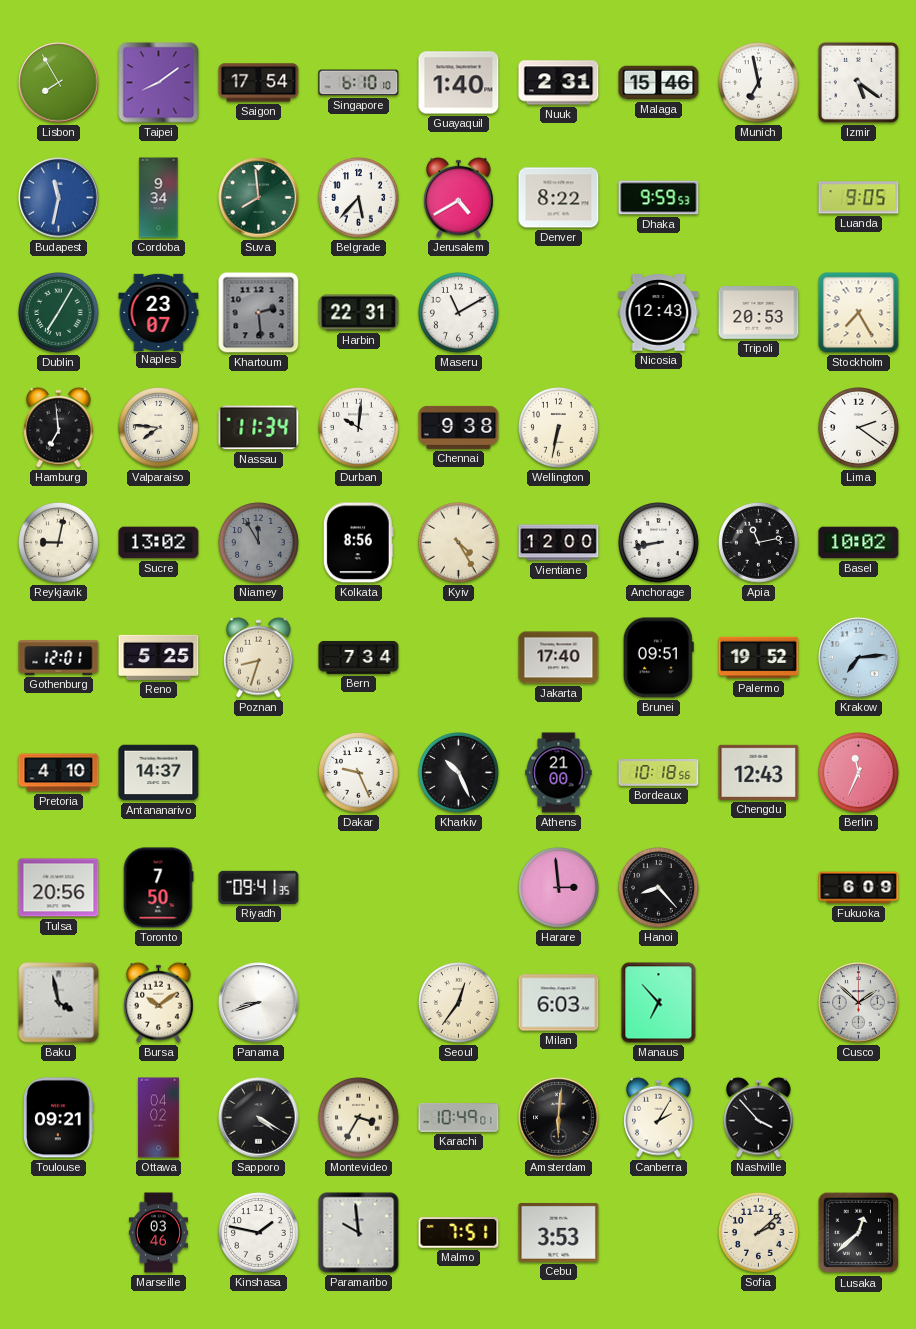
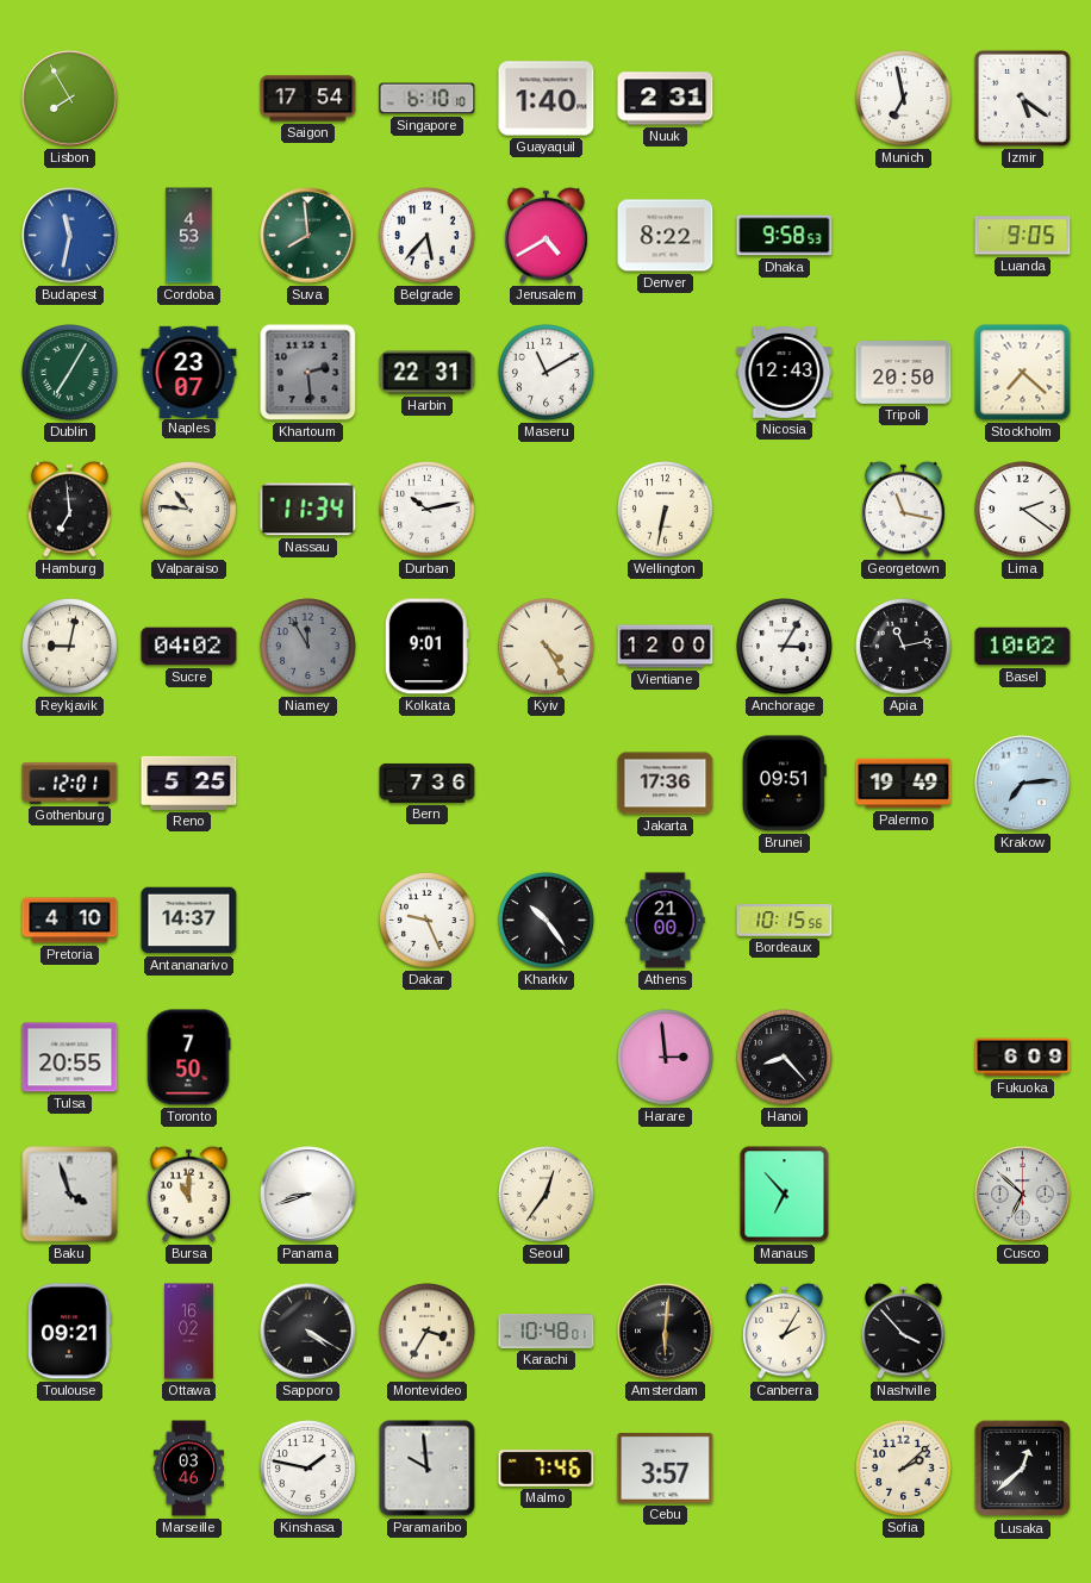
Taipei: 8:09 -> none (159, 83)
Malaga: 15:46 -> none (659, 83)
Cordoba: 9:34 -> 4:53 (189, 236)
Dhaka: 9:59 -> 9:58 (785, 236)
Tripoli: 20:53 -> 20:50 (904, 373)
Stockholm: 7:25 -> 7:22 (1023, 373)
Valparaiso: 7:46 -> 10:46 (189, 510)
Durban: 10:01 -> 10:13 (428, 510)
Chennai: 9:38 -> none (459, 427)
Georgetown: none -> 11:17 (904, 509)
Sucre: 13:02 -> 04:02 (189, 647)
Kolkata: 8:56 -> 9:01 (426, 647)
Anchorage: 8:43 -> 3:05 (785, 647)
Poznan: 8:33 -> none (259, 657)
Bern: 7:34 -> 7:36 (428, 783)
Jakarta: 17:40 -> 17:36 (666, 784)
Palermo: 19:52 -> 19:49 (904, 784)
Kharkiv: 10:26 -> 10:24 (547, 921)
Bordeaux: 10:18 -> 10:15 (785, 921)
Chengdu: 12:43 -> none (759, 772)
Berlin: 11:34 -> none (859, 773)
Tulsa: 20:56 -> 20:55 (70, 1058)
Riyadh: 09:41 -> none (259, 887)
Baku: 3:58 -> 3:57 (70, 1195)
Bursa: 10:09 -> 11:00 (189, 1194)
Milan: 6:03 -> none (559, 1003)
Cusco: 1:52 -> 6:52 (1023, 1195)
Ottawa: 04:02 -> 16:02 (189, 1332)
Karachi: 10:49 -> 10:48 (547, 1332)
Malmo: 7:51 -> 7:46 (547, 1469)
Cebu: 3:53 -> 3:57 (666, 1469)
